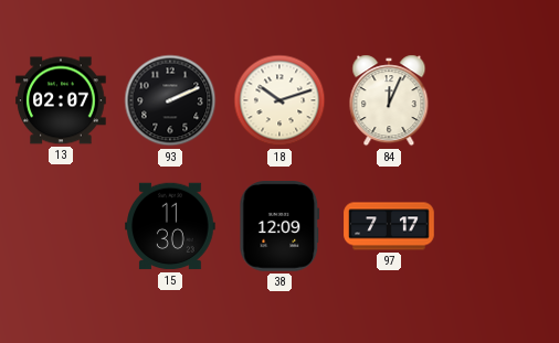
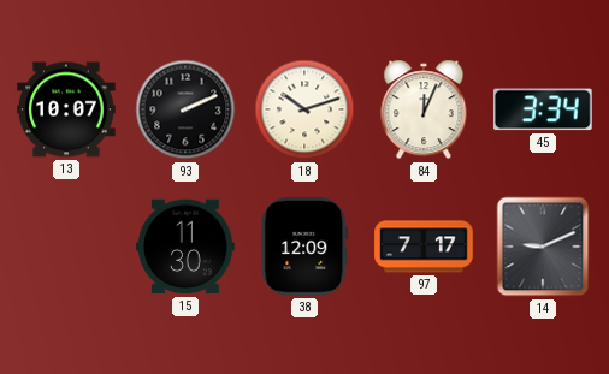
13: 02:07 -> 10:07 (66, 109)
45: none -> 3:34 (543, 109)
14: none -> 9:11 (543, 247)
